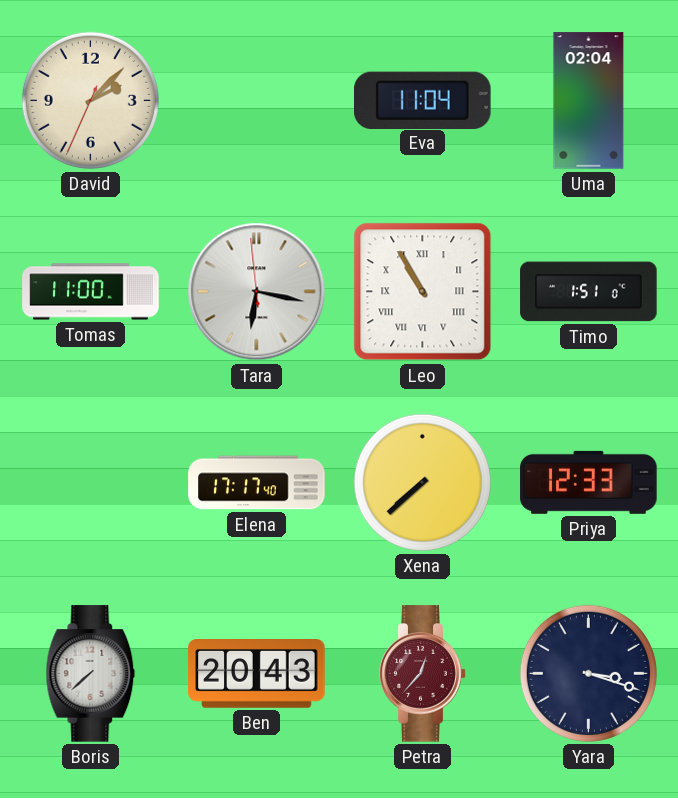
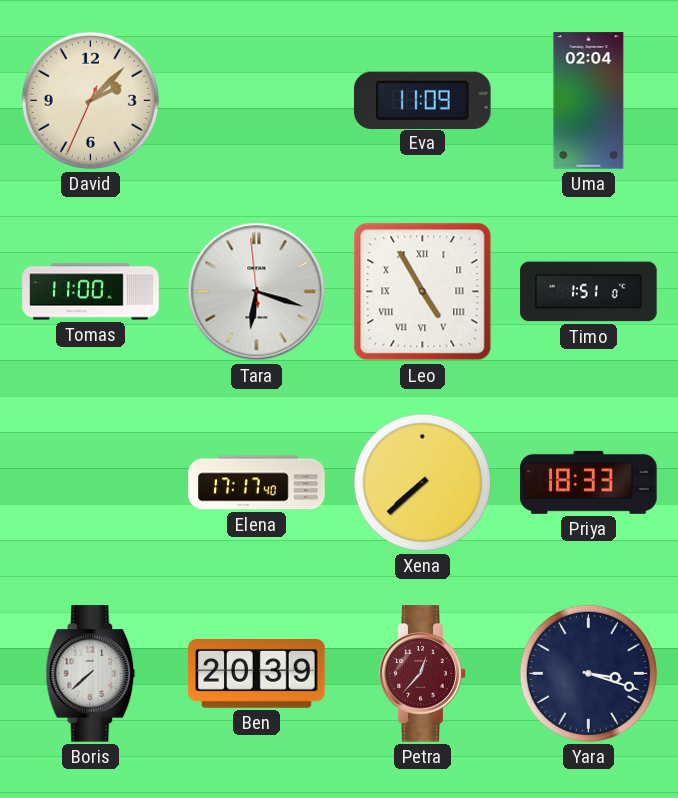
Eva: 11:04 -> 11:09 (423, 100)
Tara: 6:16 -> 6:17 (257, 292)
Leo: 10:55 -> 4:55 (423, 292)
Priya: 12:33 -> 18:33 (589, 482)
Ben: 20:43 -> 20:39 (257, 674)
